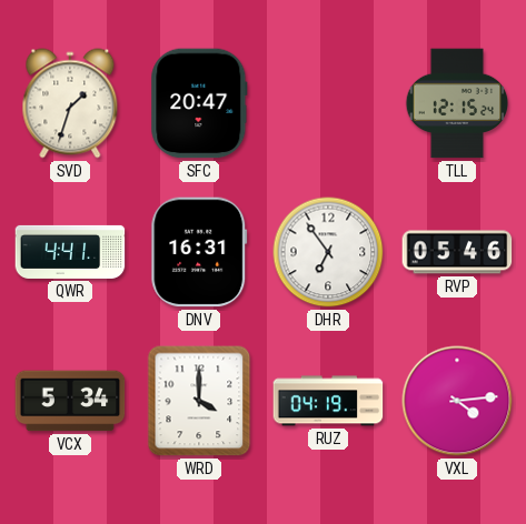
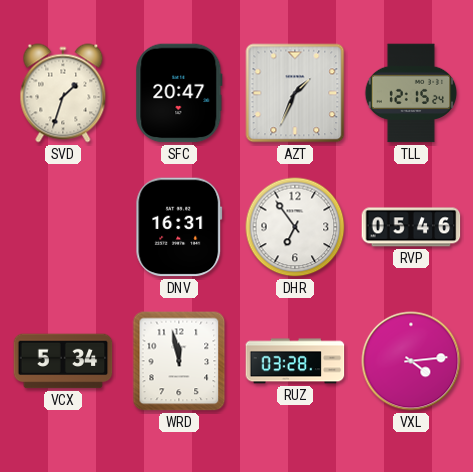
AZT: none -> 1:34 (295, 93)
QWR: 4:41 -> none (70, 252)
WRD: 4:00 -> 11:58 (179, 361)
RUZ: 04:19 -> 03:28 (295, 361)
